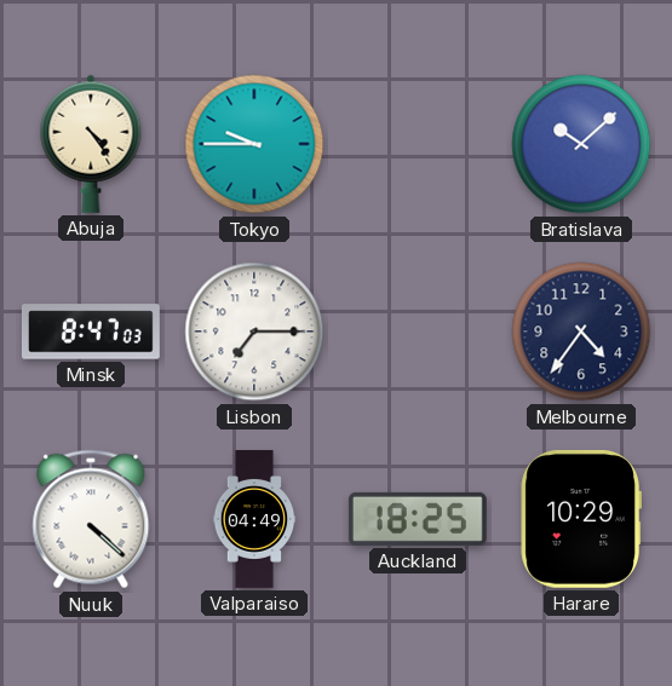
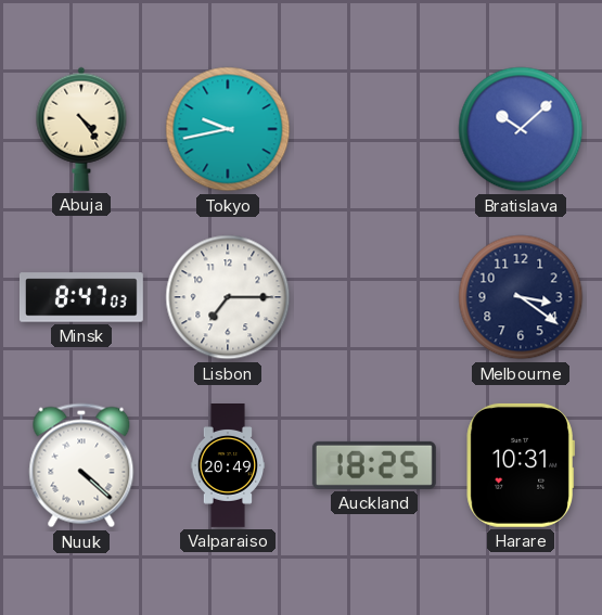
Tokyo: 9:45 -> 9:43 (228, 129)
Melbourne: 4:36 -> 3:21 (521, 297)
Valparaiso: 04:49 -> 20:49 (228, 466)
Harare: 10:29 -> 10:31 (520, 465)
